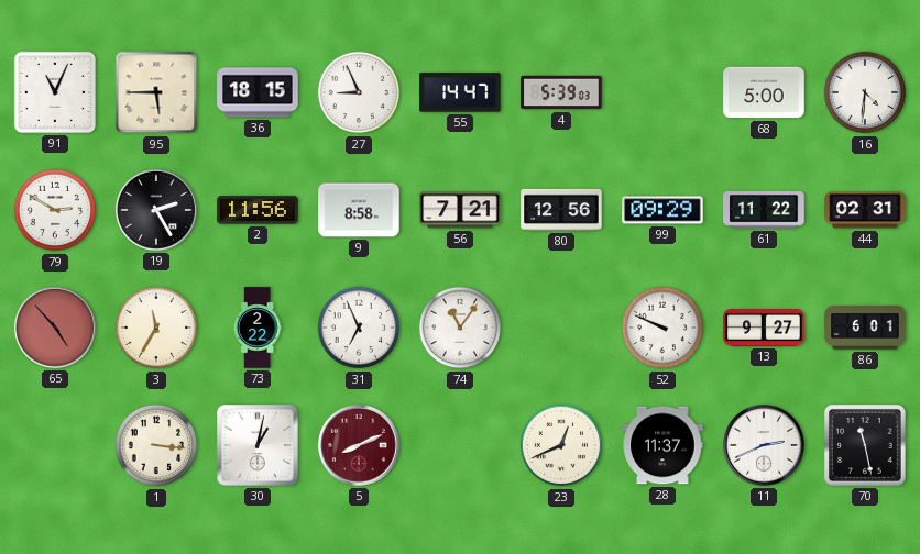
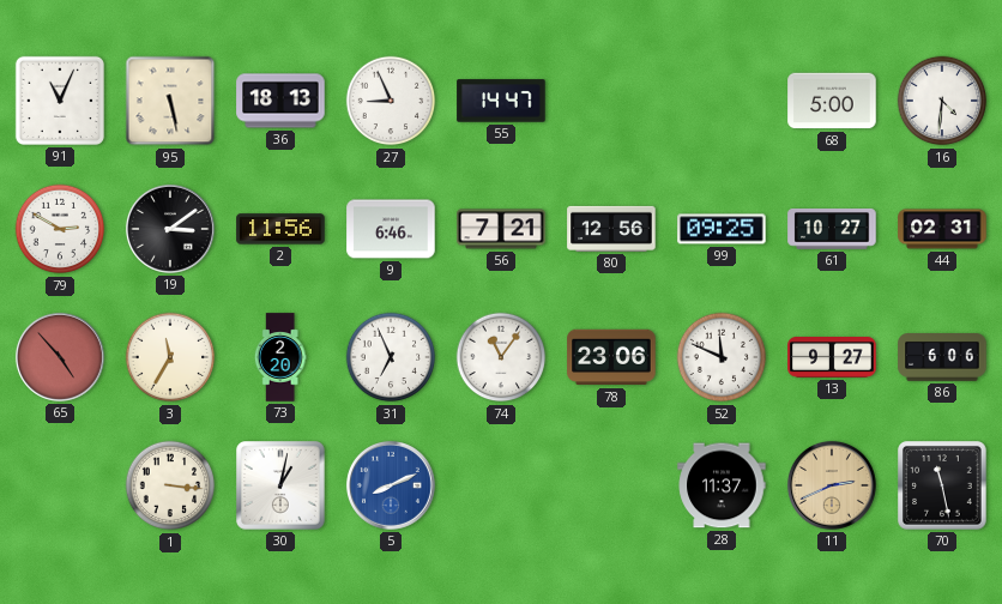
95: 5:45 -> 5:28 (170, 101)
36: 18:15 -> 18:13 (280, 101)
4: 5:39 -> none (561, 92)
19: 2:25 -> 3:09 (170, 229)
9: 8:58 -> 6:46 (391, 229)
99: 09:29 -> 09:25 (722, 229)
61: 11:22 -> 10:27 (832, 229)
73: 2:22 -> 2:20 (280, 357)
78: none -> 23:06 (611, 357)
52: 9:49 -> 11:49 (722, 357)
86: 6:01 -> 6:06 (942, 358)
5 dial: burgundy -> blue (391, 485)
23: 12:41 -> none (561, 445)
11 dial: white -> champagne (832, 485)
